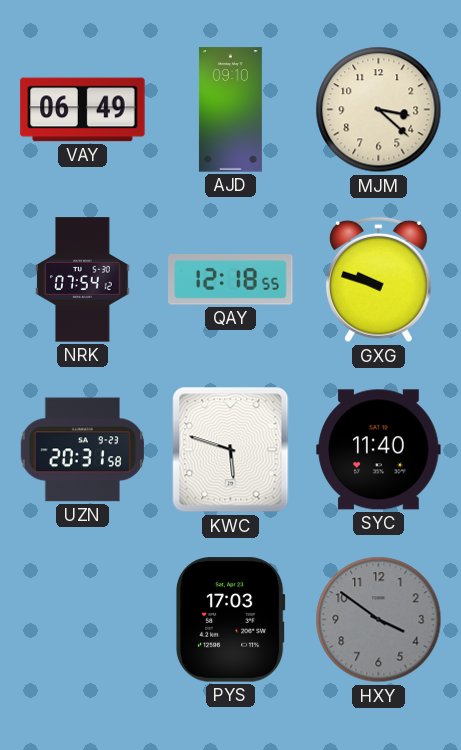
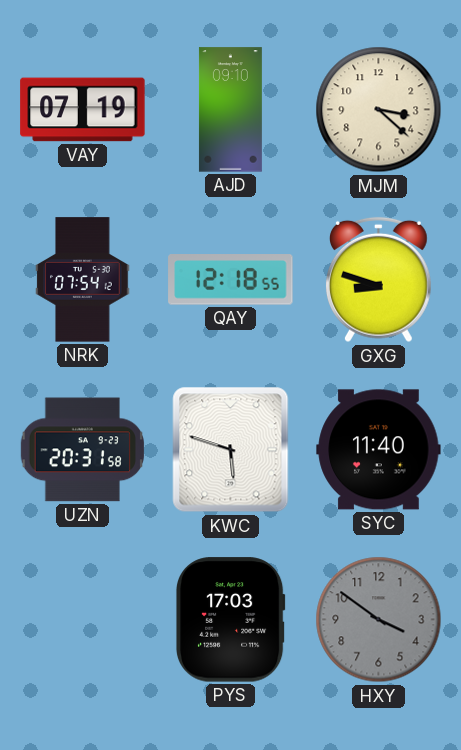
VAY: 06:49 -> 07:19 (83, 110)
GXG: 9:48 -> 8:48 (379, 280)
